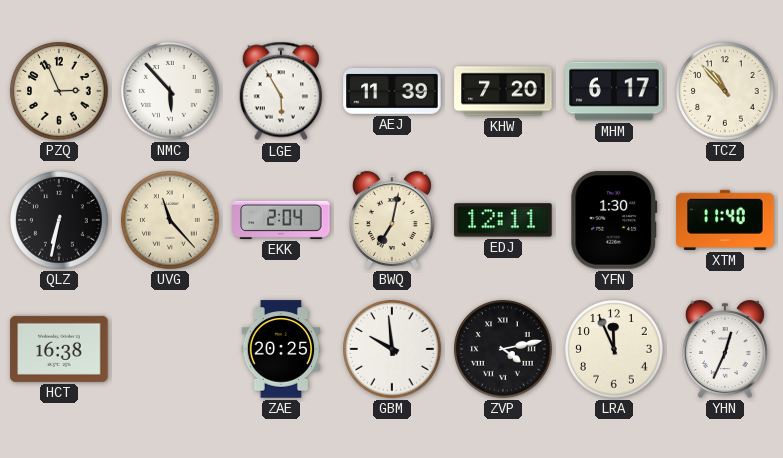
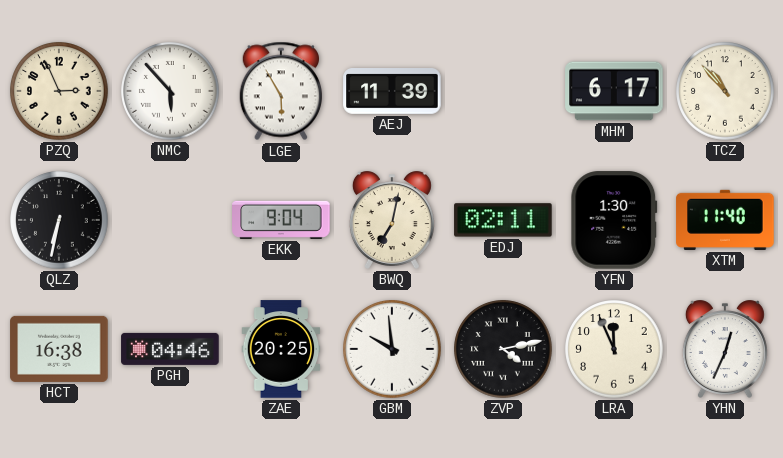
KHW: 7:20 -> none (503, 91)
UVG: 11:23 -> none (170, 220)
EKK: 2:04 -> 9:04 (281, 220)
EDJ: 12:11 -> 02:11 (503, 220)
PGH: none -> 04:46 (170, 349)
